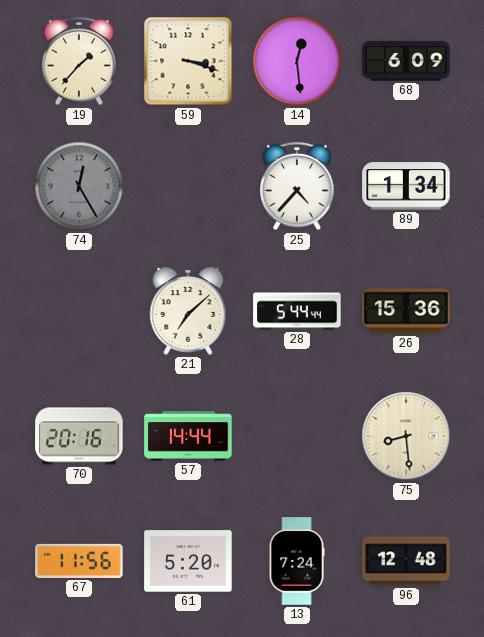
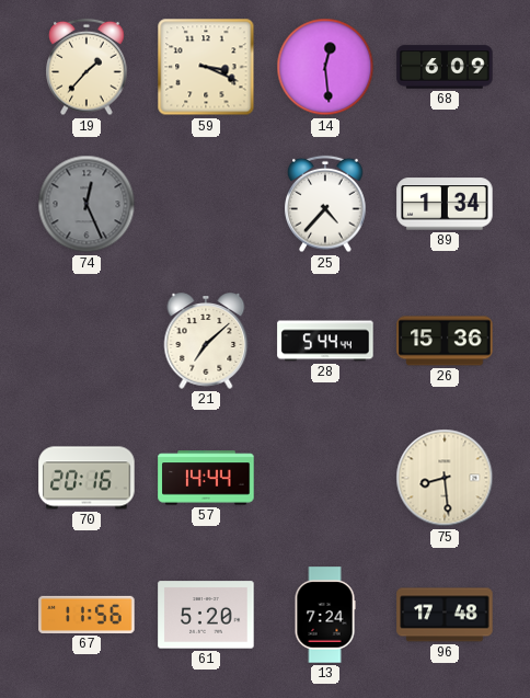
59: 3:18 -> 3:19 (206, 67)
74: 12:25 -> 12:26 (87, 204)
96: 12:48 -> 17:48 (445, 615)
